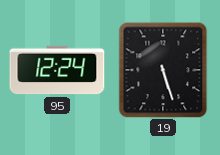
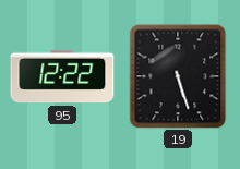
95: 12:24 -> 12:22 (62, 76)
